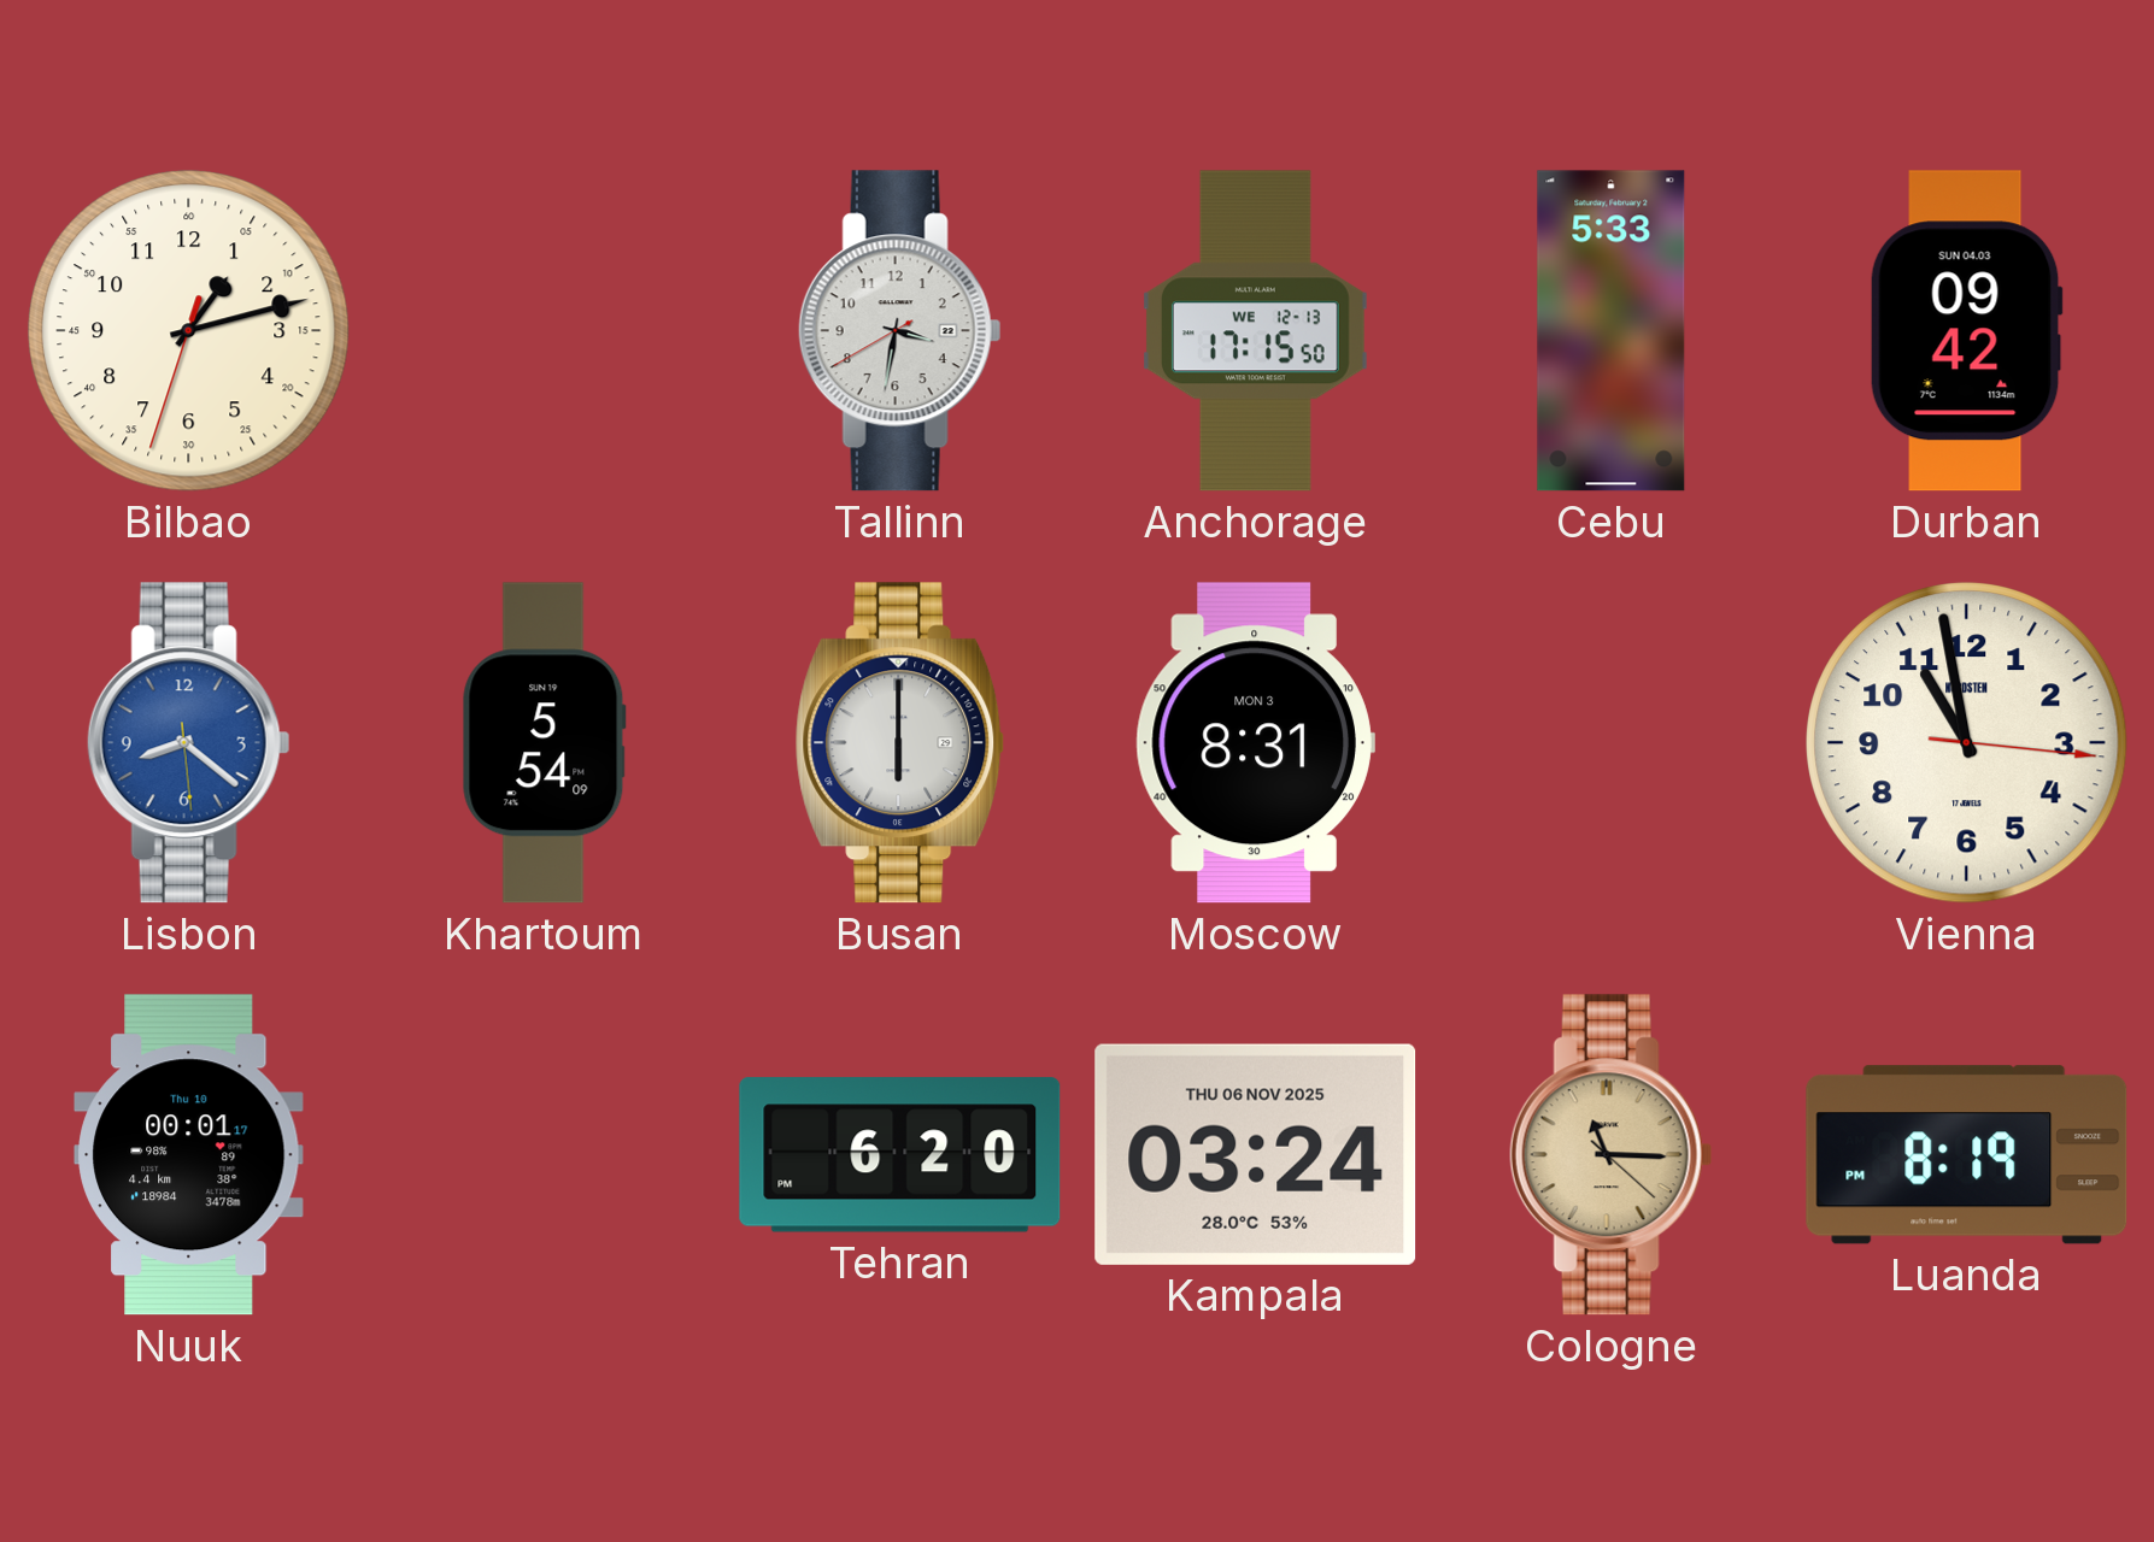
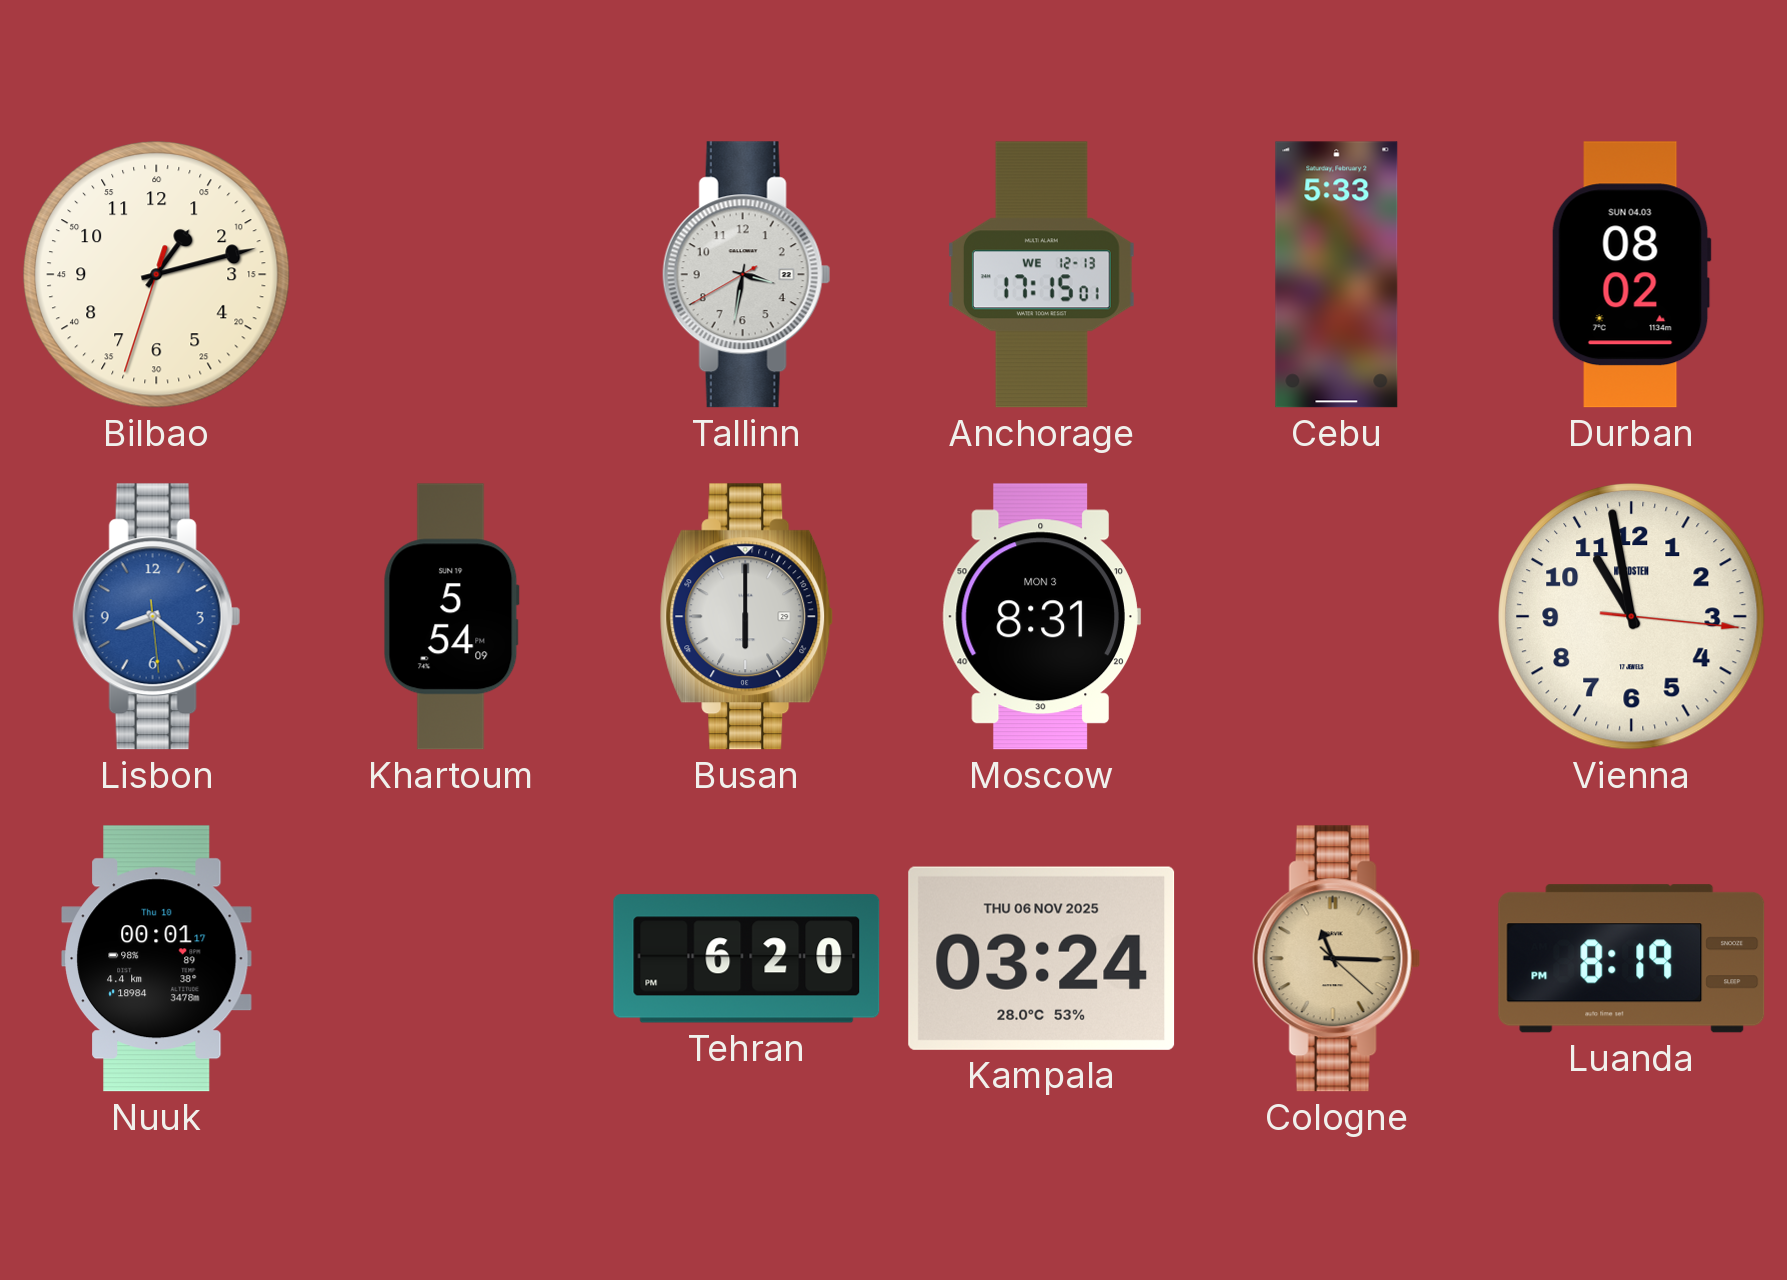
Anchorage: 17:15:50 -> 17:15:01 (1041, 275)
Durban: 09:42 -> 08:02 (1631, 275)
